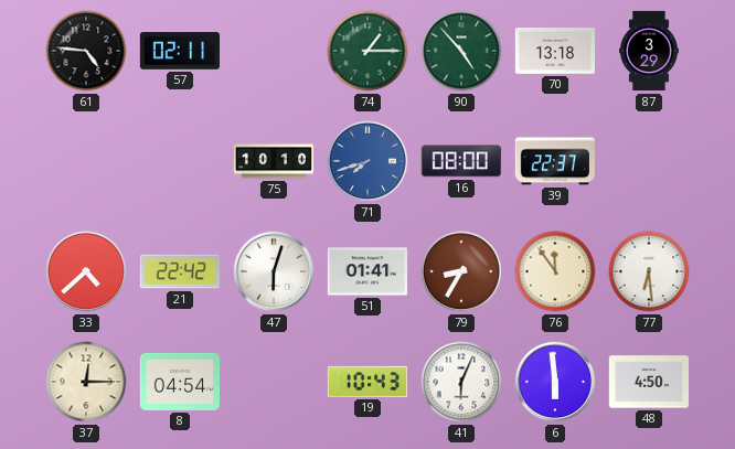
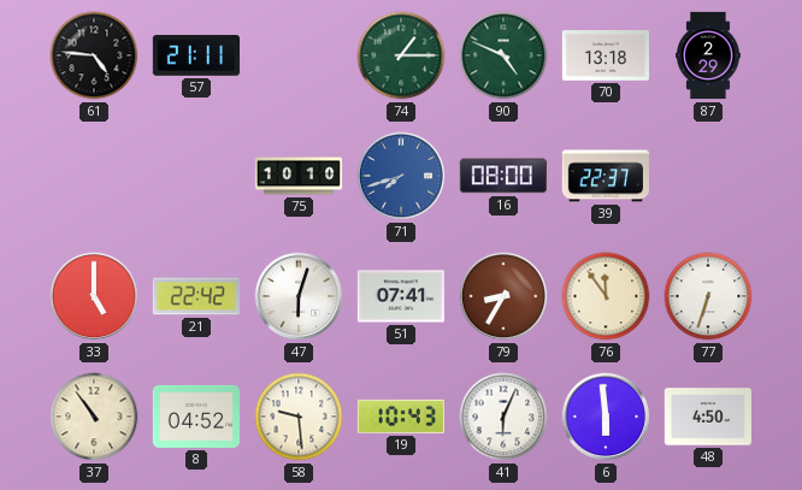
57: 02:11 -> 21:11 (195, 55)
90: 4:53 -> 4:49 (503, 55)
87: 3:29 -> 2:29 (709, 55)
33: 4:38 -> 5:00 (94, 296)
51: 01:41 -> 07:41 (400, 296)
77: 6:29 -> 6:33 (708, 296)
37: 12:15 -> 10:54 (94, 417)
8: 04:54 -> 04:52 (195, 417)
58: none -> 9:29 (299, 417)
